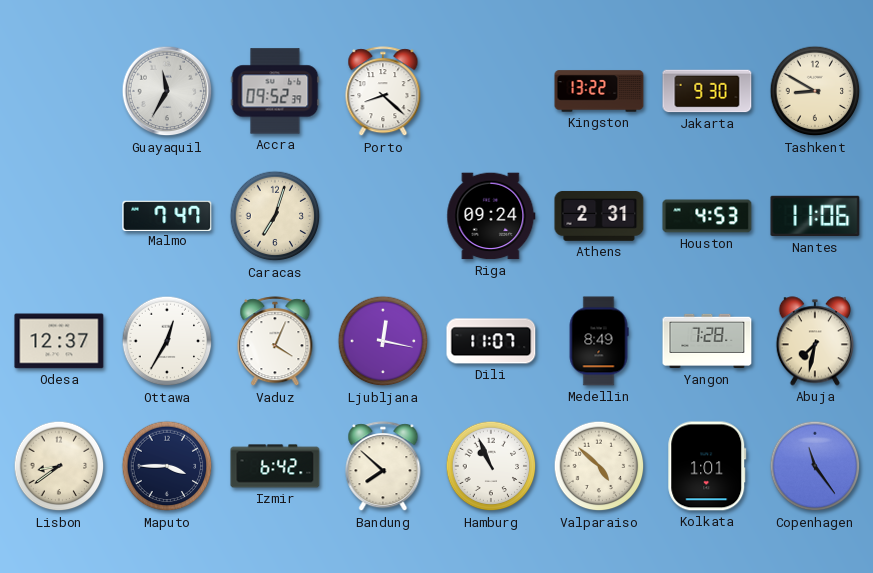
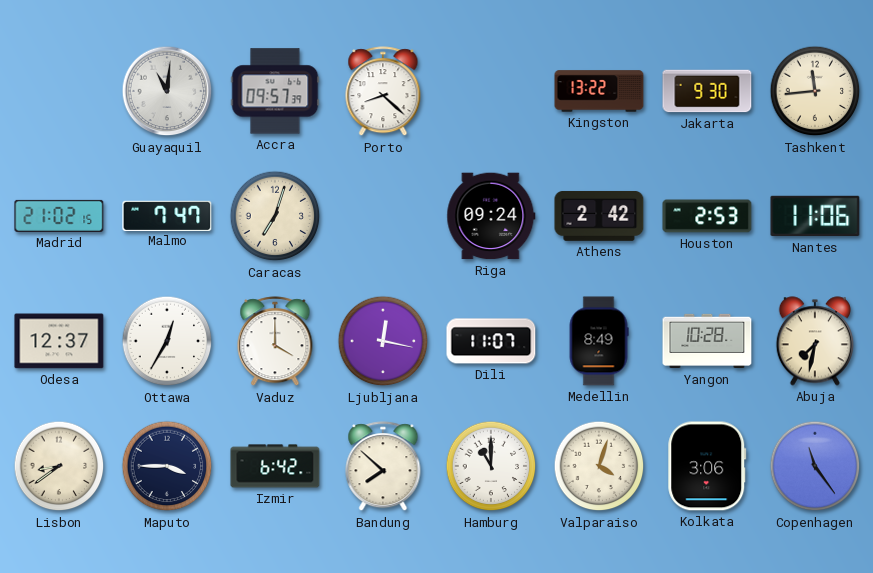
Guayaquil: 11:35 -> 11:01 (167, 91)
Accra: 09:52 -> 09:57 (275, 91)
Tashkent: 8:50 -> 11:44 (815, 91)
Madrid: none -> 21:02 (59, 216)
Athens: 2:31 -> 2:42 (599, 216)
Houston: 4:53 -> 2:53 (707, 216)
Vaduz: 4:04 -> 4:00 (275, 342)
Yangon: 7:28 -> 10:28 (707, 341)
Hamburg: 10:56 -> 11:00 (491, 466)
Valparaiso: 4:52 -> 4:03 (599, 466)
Kolkata: 1:01 -> 3:06 (707, 466)
